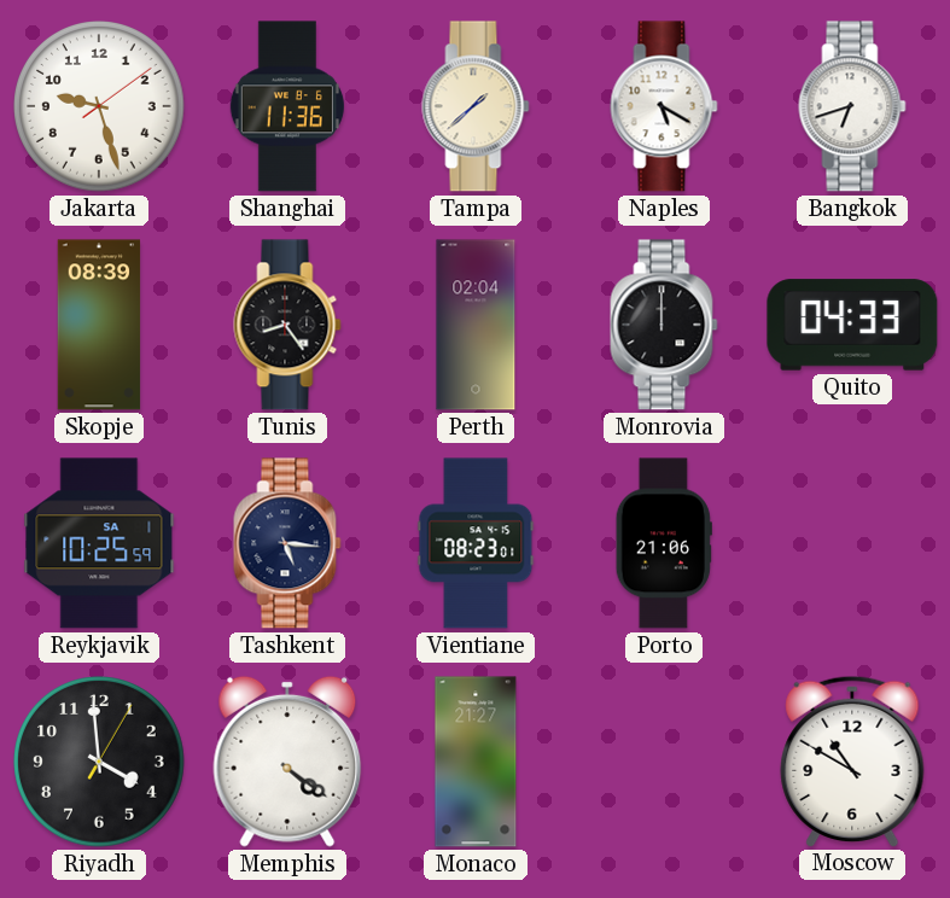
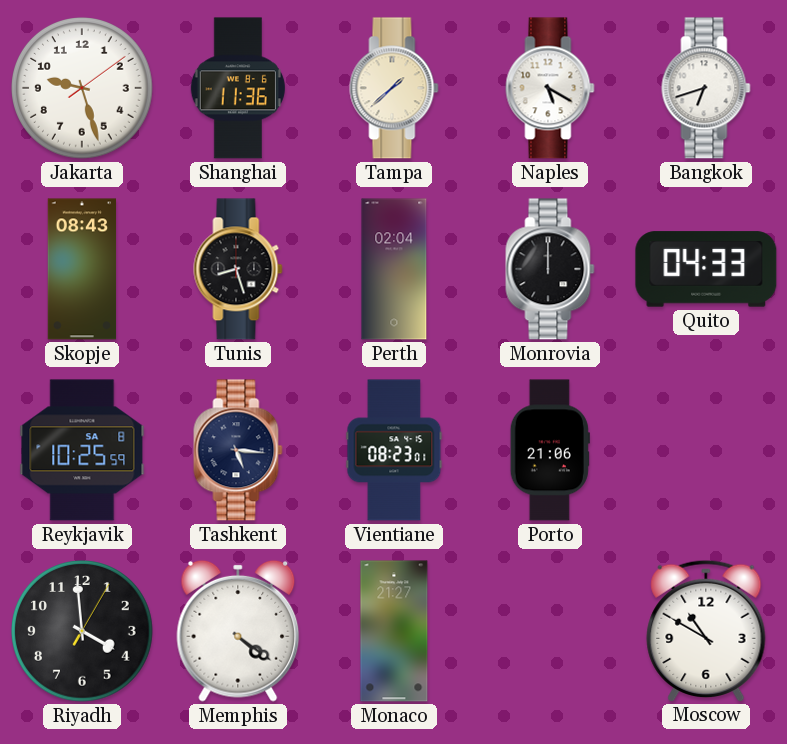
Skopje: 08:39 -> 08:43 (82, 269)
Tunis: 8:24 -> 8:27 (238, 269)
Reykjavik date: SA 1 -> SA 8 (82, 450)
